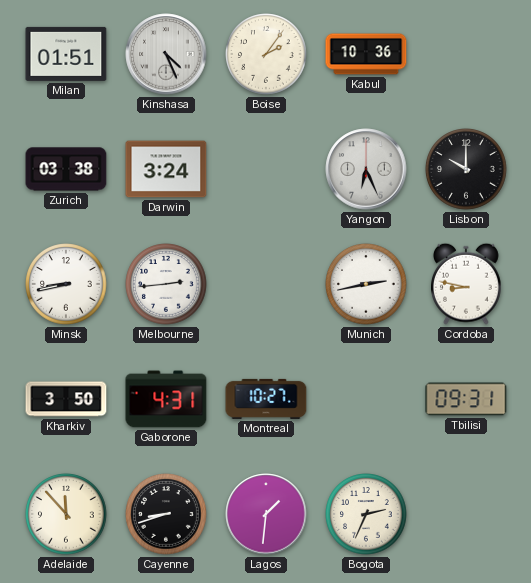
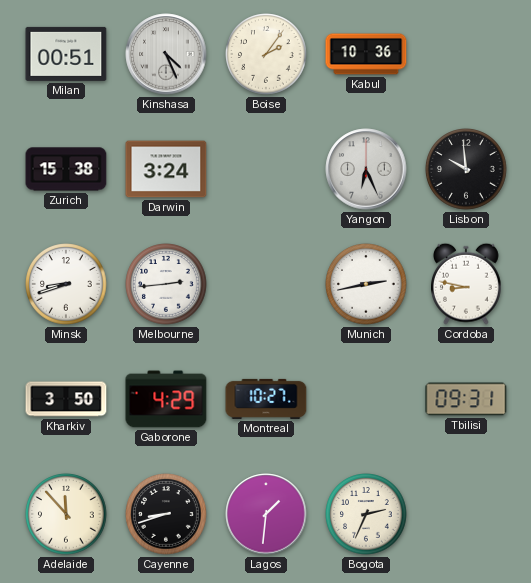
Milan: 01:51 -> 00:51 (66, 54)
Zurich: 03:38 -> 15:38 (66, 169)
Lisbon: 10:00 -> 9:59 (466, 169)
Minsk: 8:43 -> 8:42 (66, 284)
Gaborone: 4:31 -> 4:29 (166, 399)
